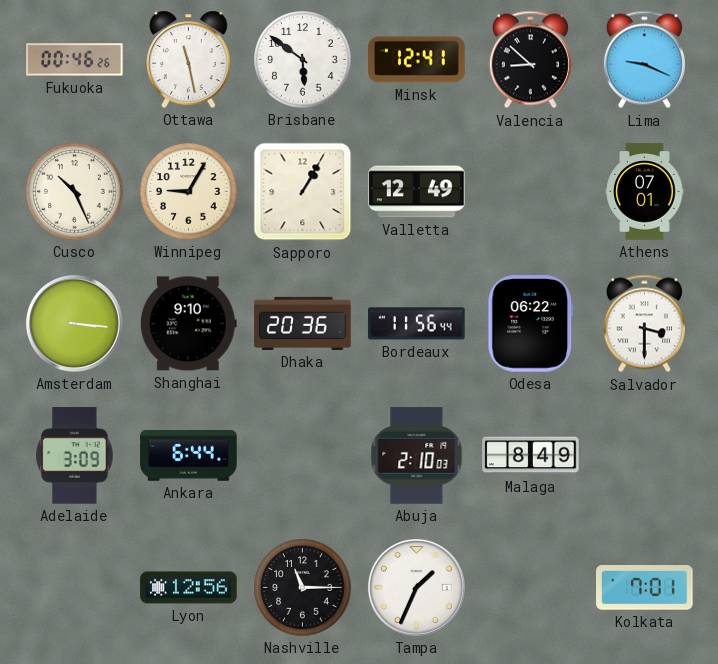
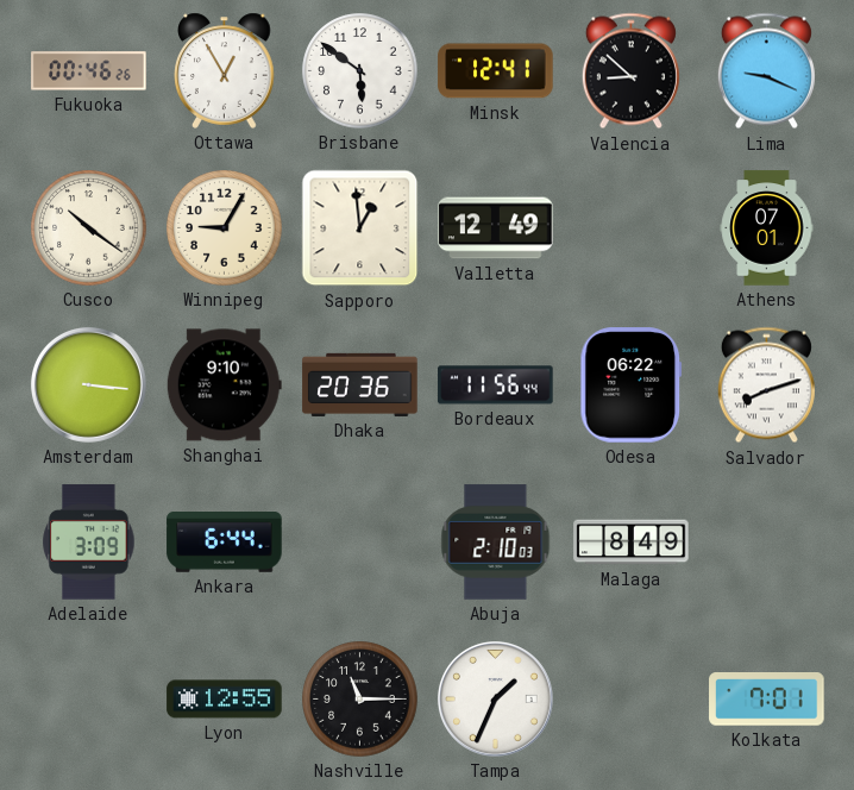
Ottawa: 11:28 -> 12:55 (225, 70)
Cusco: 10:26 -> 10:21 (89, 228)
Sapporo: 1:05 -> 12:59 (360, 228)
Salvador: 3:30 -> 8:12 (766, 385)
Lyon: 12:56 -> 12:55 (225, 700)
